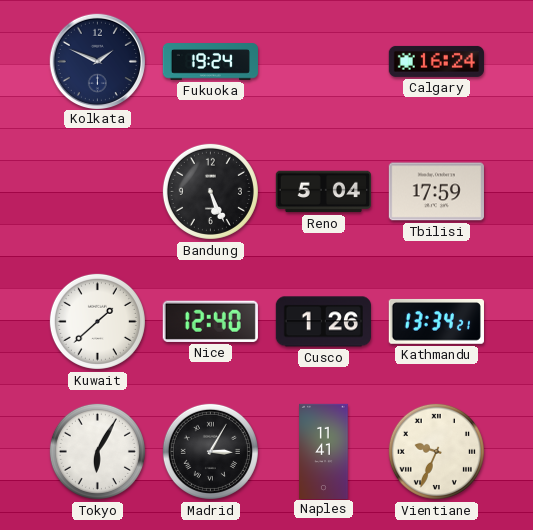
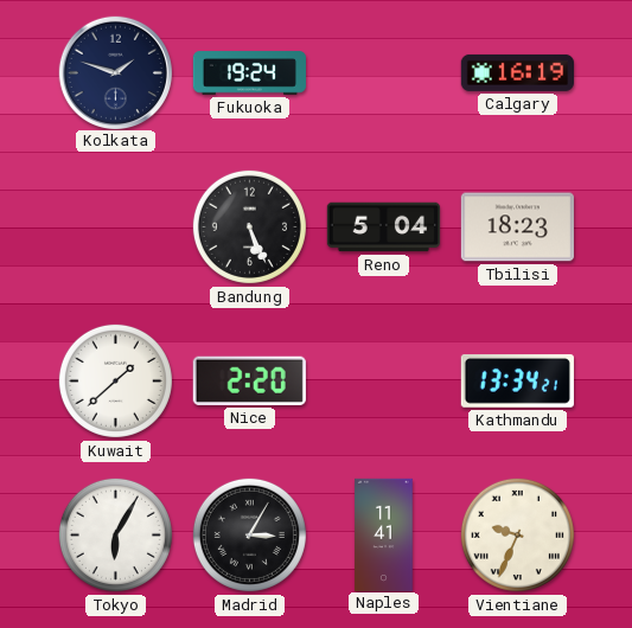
Kolkata: 1:49 -> 1:48 (115, 72)
Calgary: 16:24 -> 16:19 (517, 72)
Tbilisi: 17:59 -> 18:23 (517, 228)
Nice: 12:40 -> 2:20 (249, 380)
Cusco: 1:26 -> none (323, 322)
